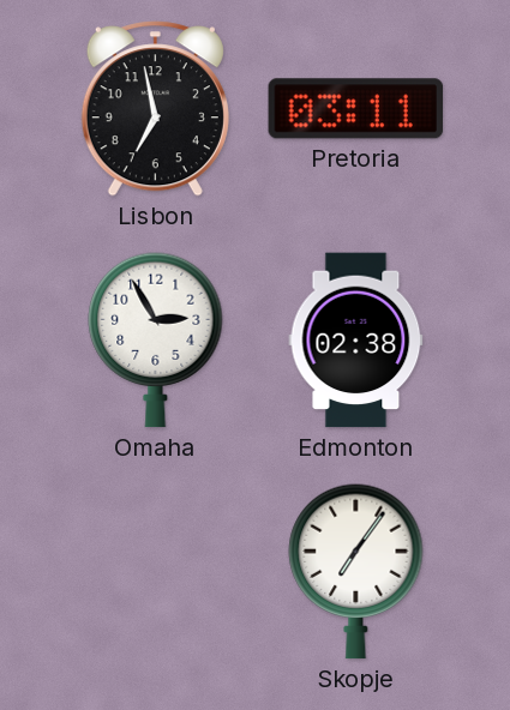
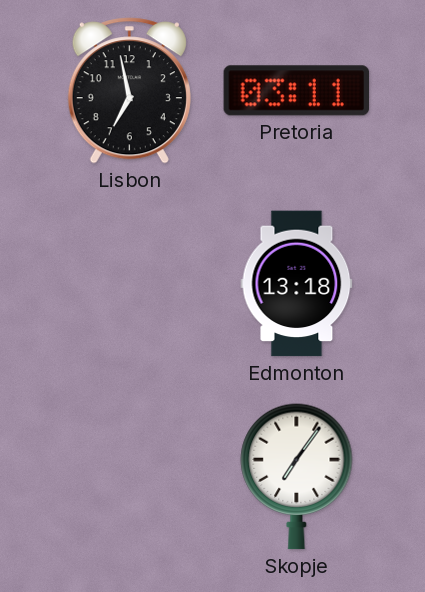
Omaha: 2:55 -> none (156, 341)
Edmonton: 02:38 -> 13:18 (297, 284)
